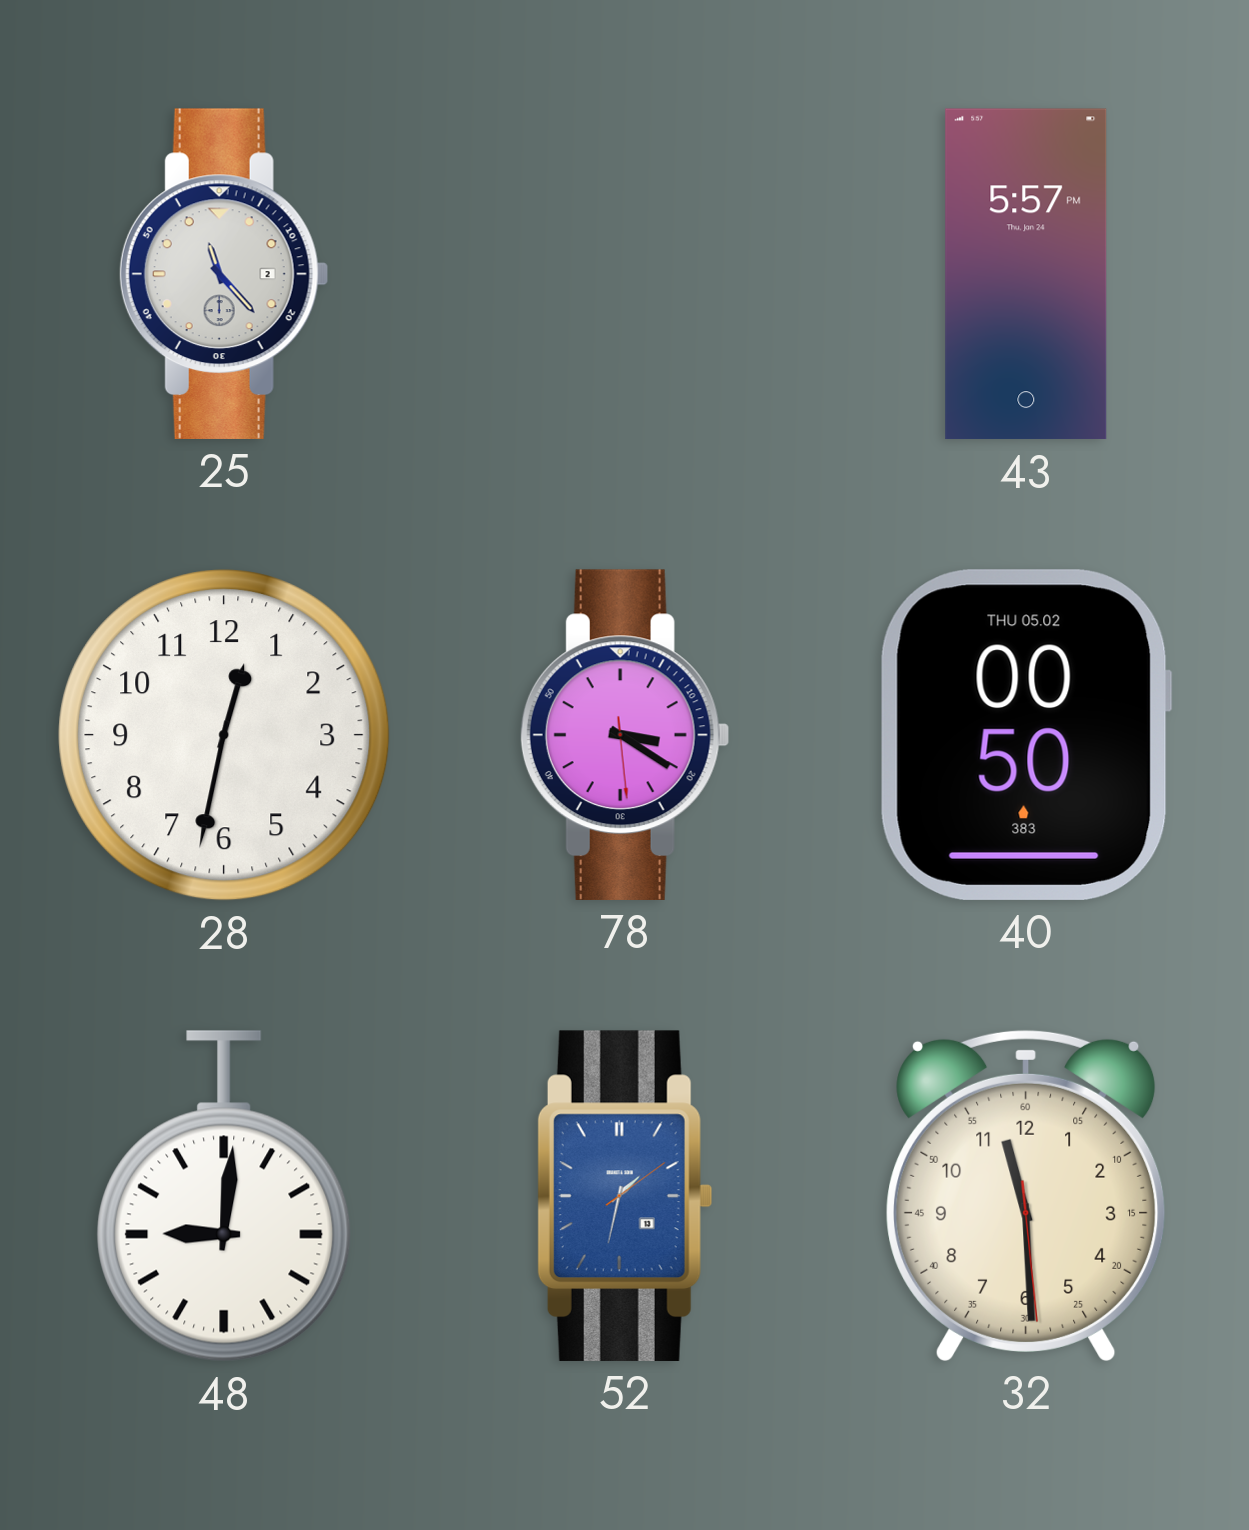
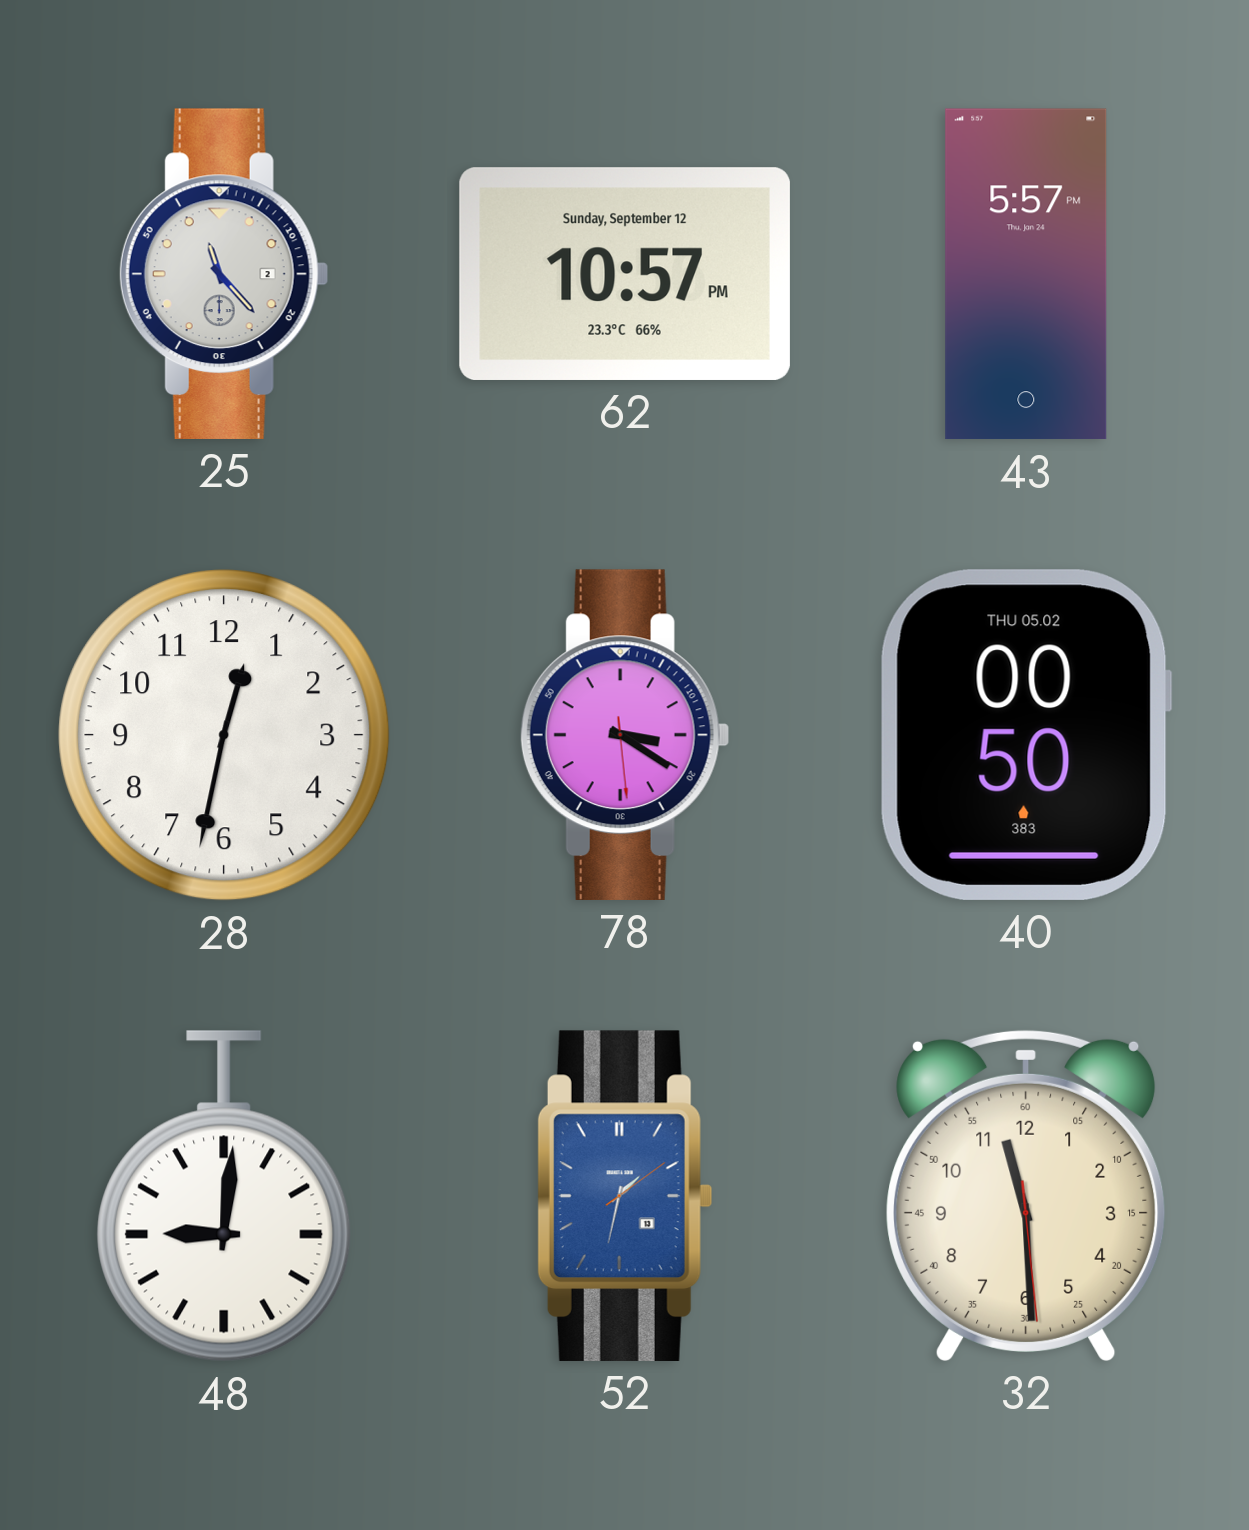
62: none -> 10:57 (625, 274)
